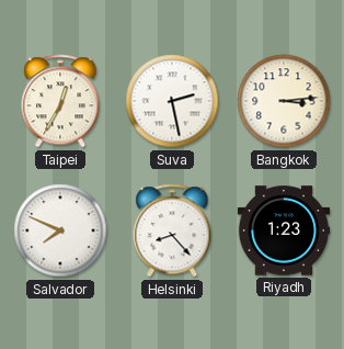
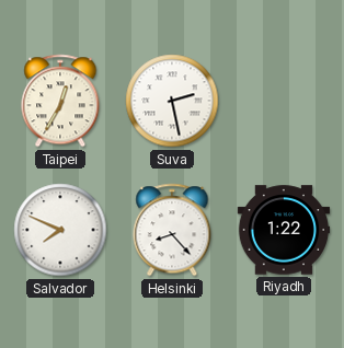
Bangkok: 3:14 -> none (284, 101)
Riyadh: 1:23 -> 1:22 (284, 230)
